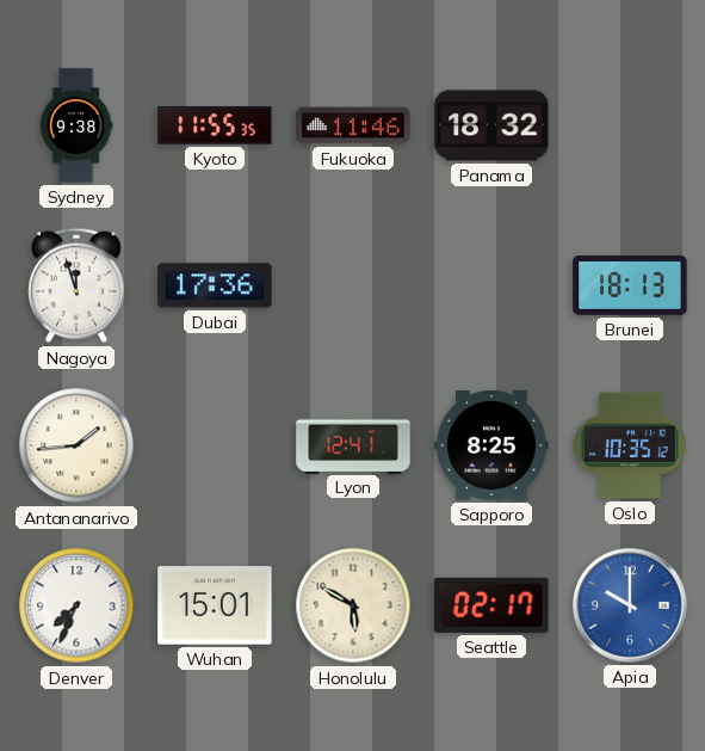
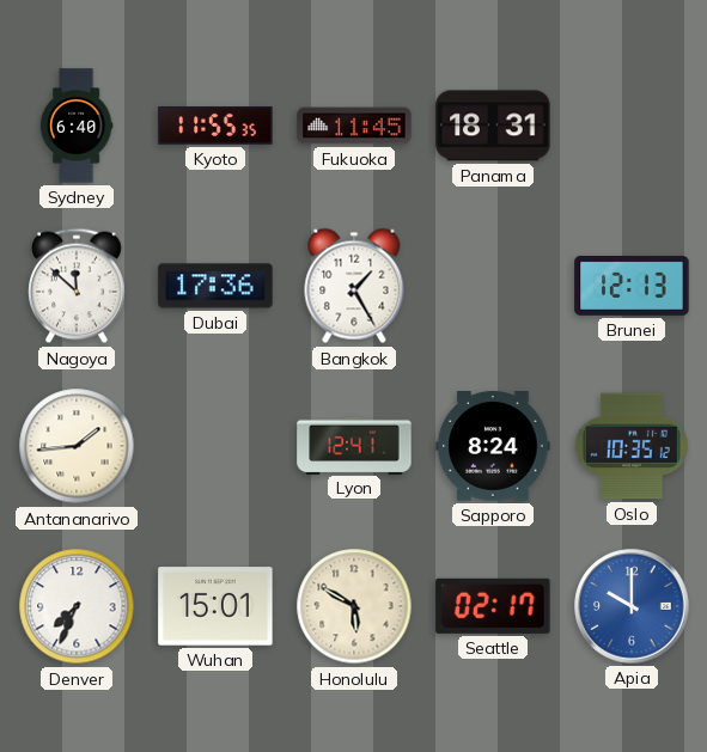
Sydney: 9:38 -> 6:40 (77, 126)
Fukuoka: 11:46 -> 11:45 (354, 126)
Panama: 18:32 -> 18:31 (493, 126)
Nagoya: 11:57 -> 11:52 (78, 286)
Bangkok: none -> 1:25 (354, 286)
Brunei: 18:13 -> 12:13 (632, 286)
Sapporo: 8:25 -> 8:24 (493, 446)
